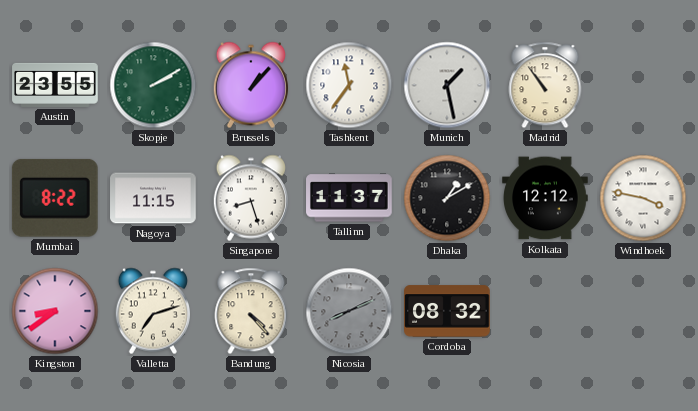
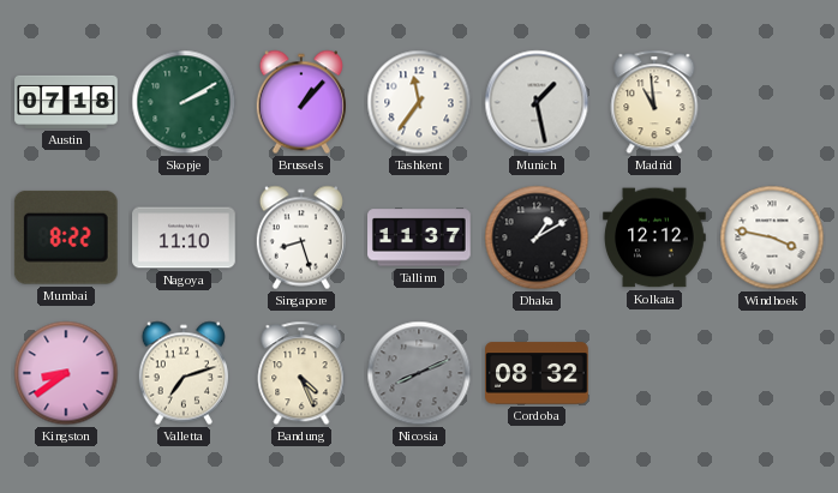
Austin: 23:55 -> 07:18 (66, 102)
Madrid: 10:54 -> 10:59 (654, 102)
Nagoya: 11:15 -> 11:10 (184, 238)
Bandung: 4:23 -> 4:26 (301, 373)
